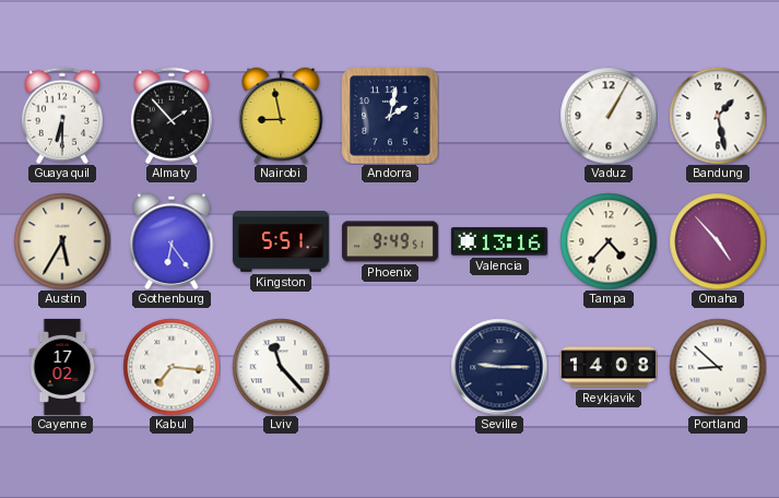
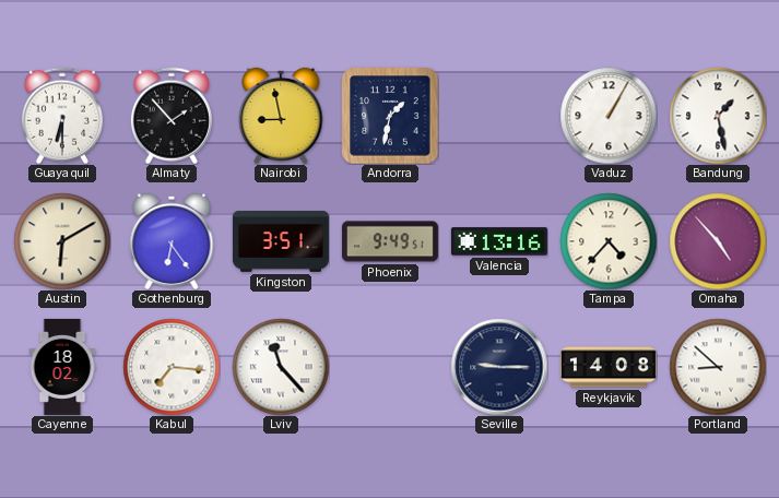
Andorra: 2:02 -> 1:32 (390, 116)
Austin: 5:35 -> 6:10 (62, 241)
Kingston: 5:51 -> 3:51 (281, 241)
Cayenne: 17:02 -> 18:02 (62, 367)
